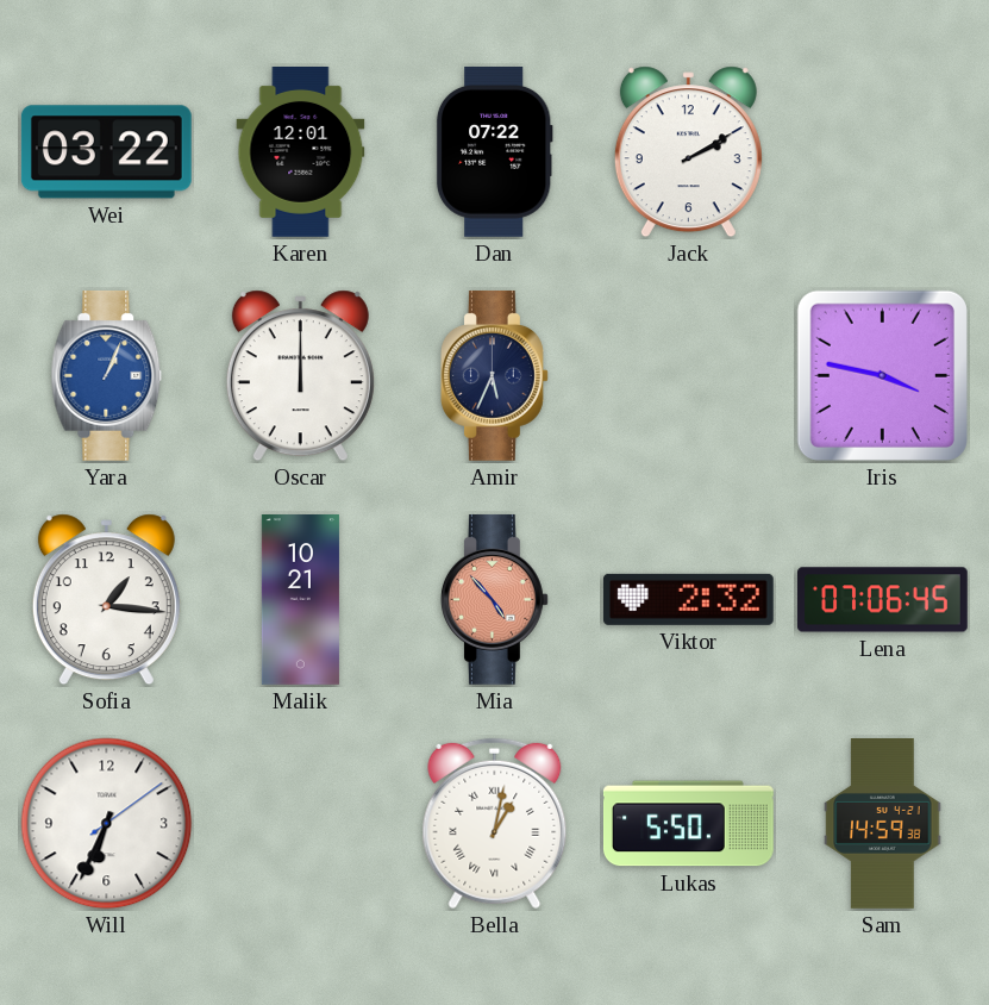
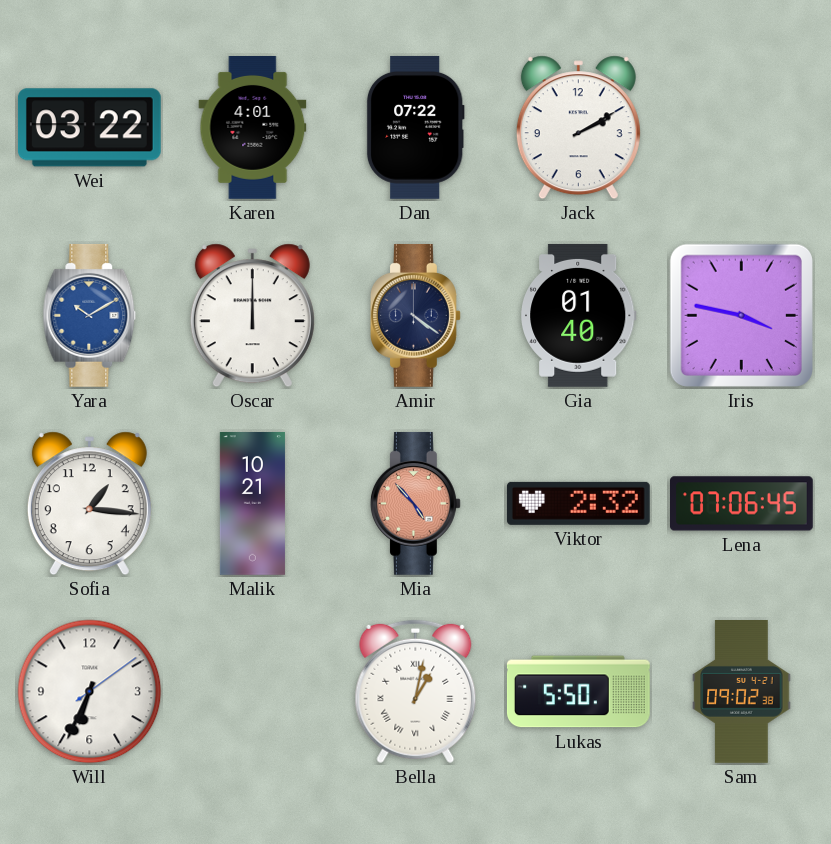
Karen: 12:01 -> 4:01 (253, 128)
Yara: 1:04 -> 10:10 (90, 315)
Amir: 5:34 -> 4:21 (415, 315)
Gia: none -> 01:40 (579, 315)
Sam: 14:59 -> 09:02 (742, 692)
